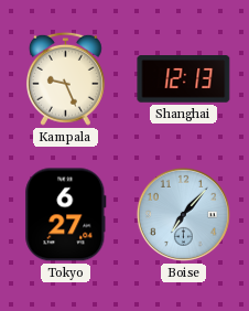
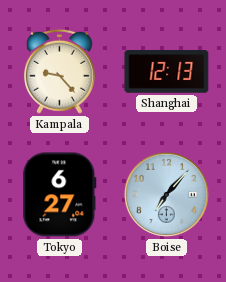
Kampala: 9:26 -> 9:23 (59, 71)
